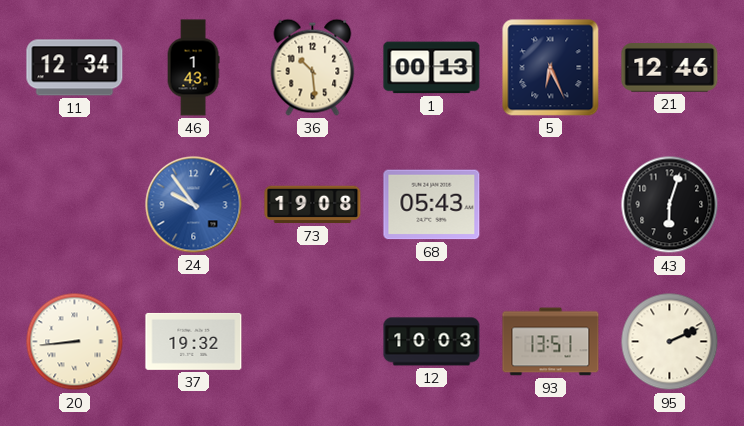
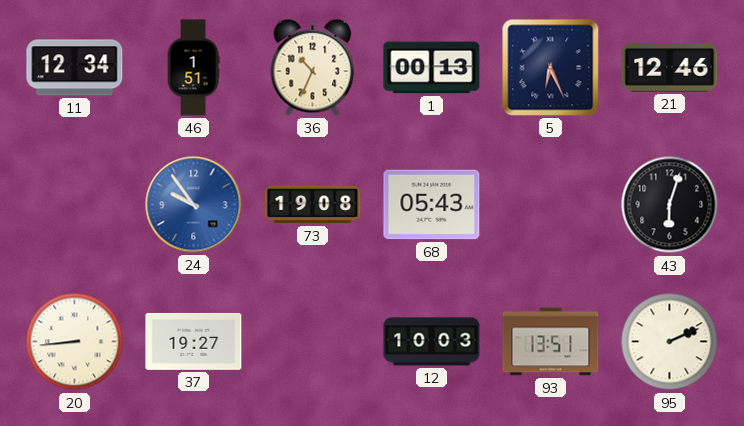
46: 1:43 -> 1:51 (193, 68)
36: 10:29 -> 10:34 (313, 67)
37: 19:32 -> 19:27 (194, 341)
